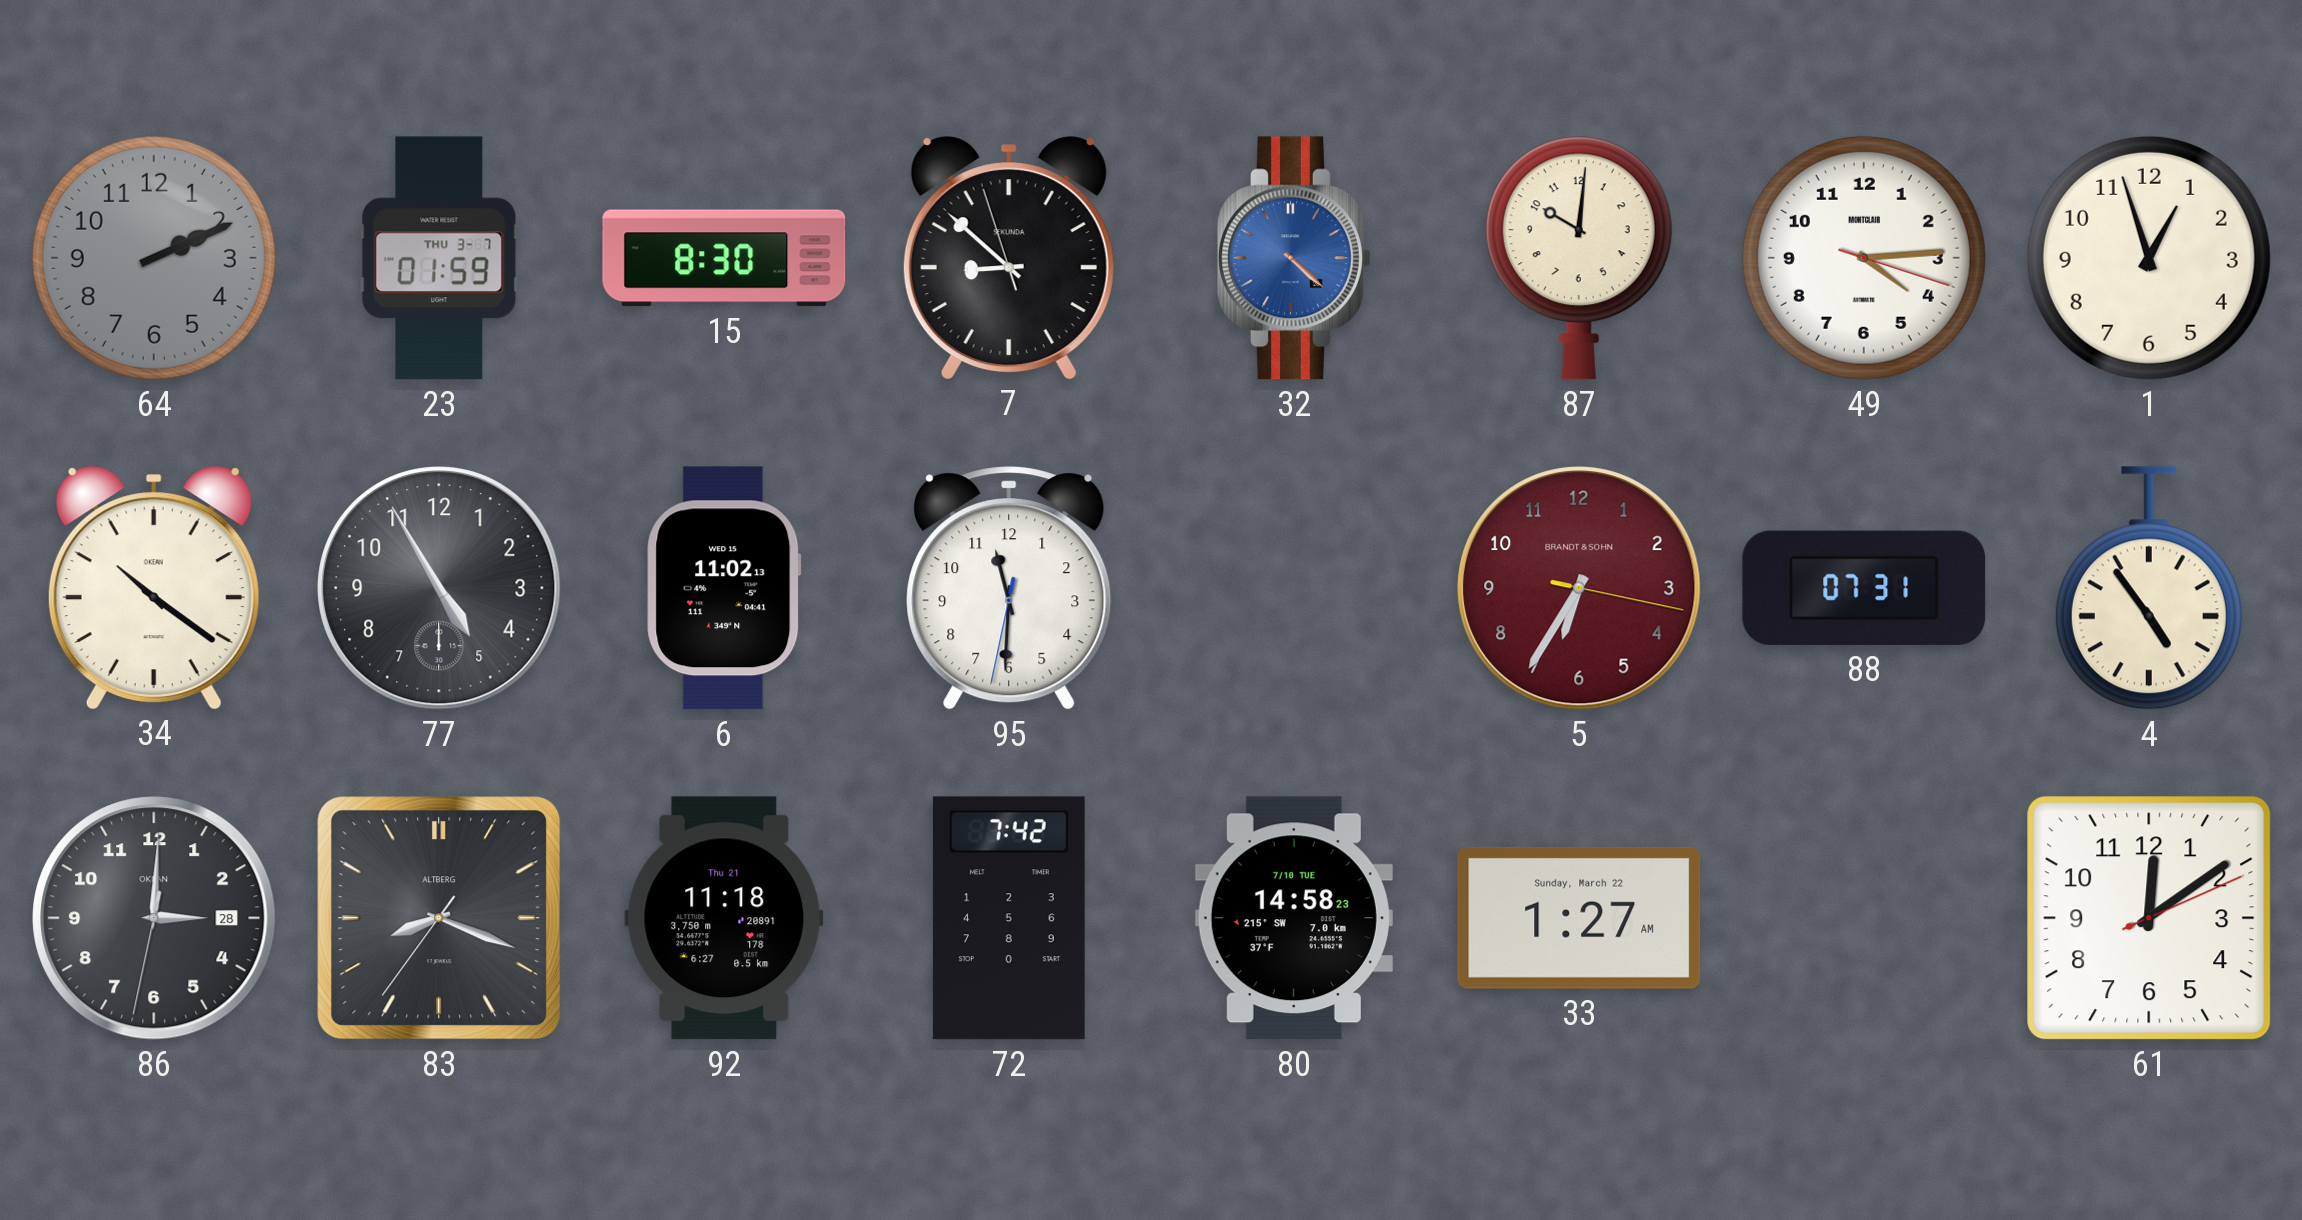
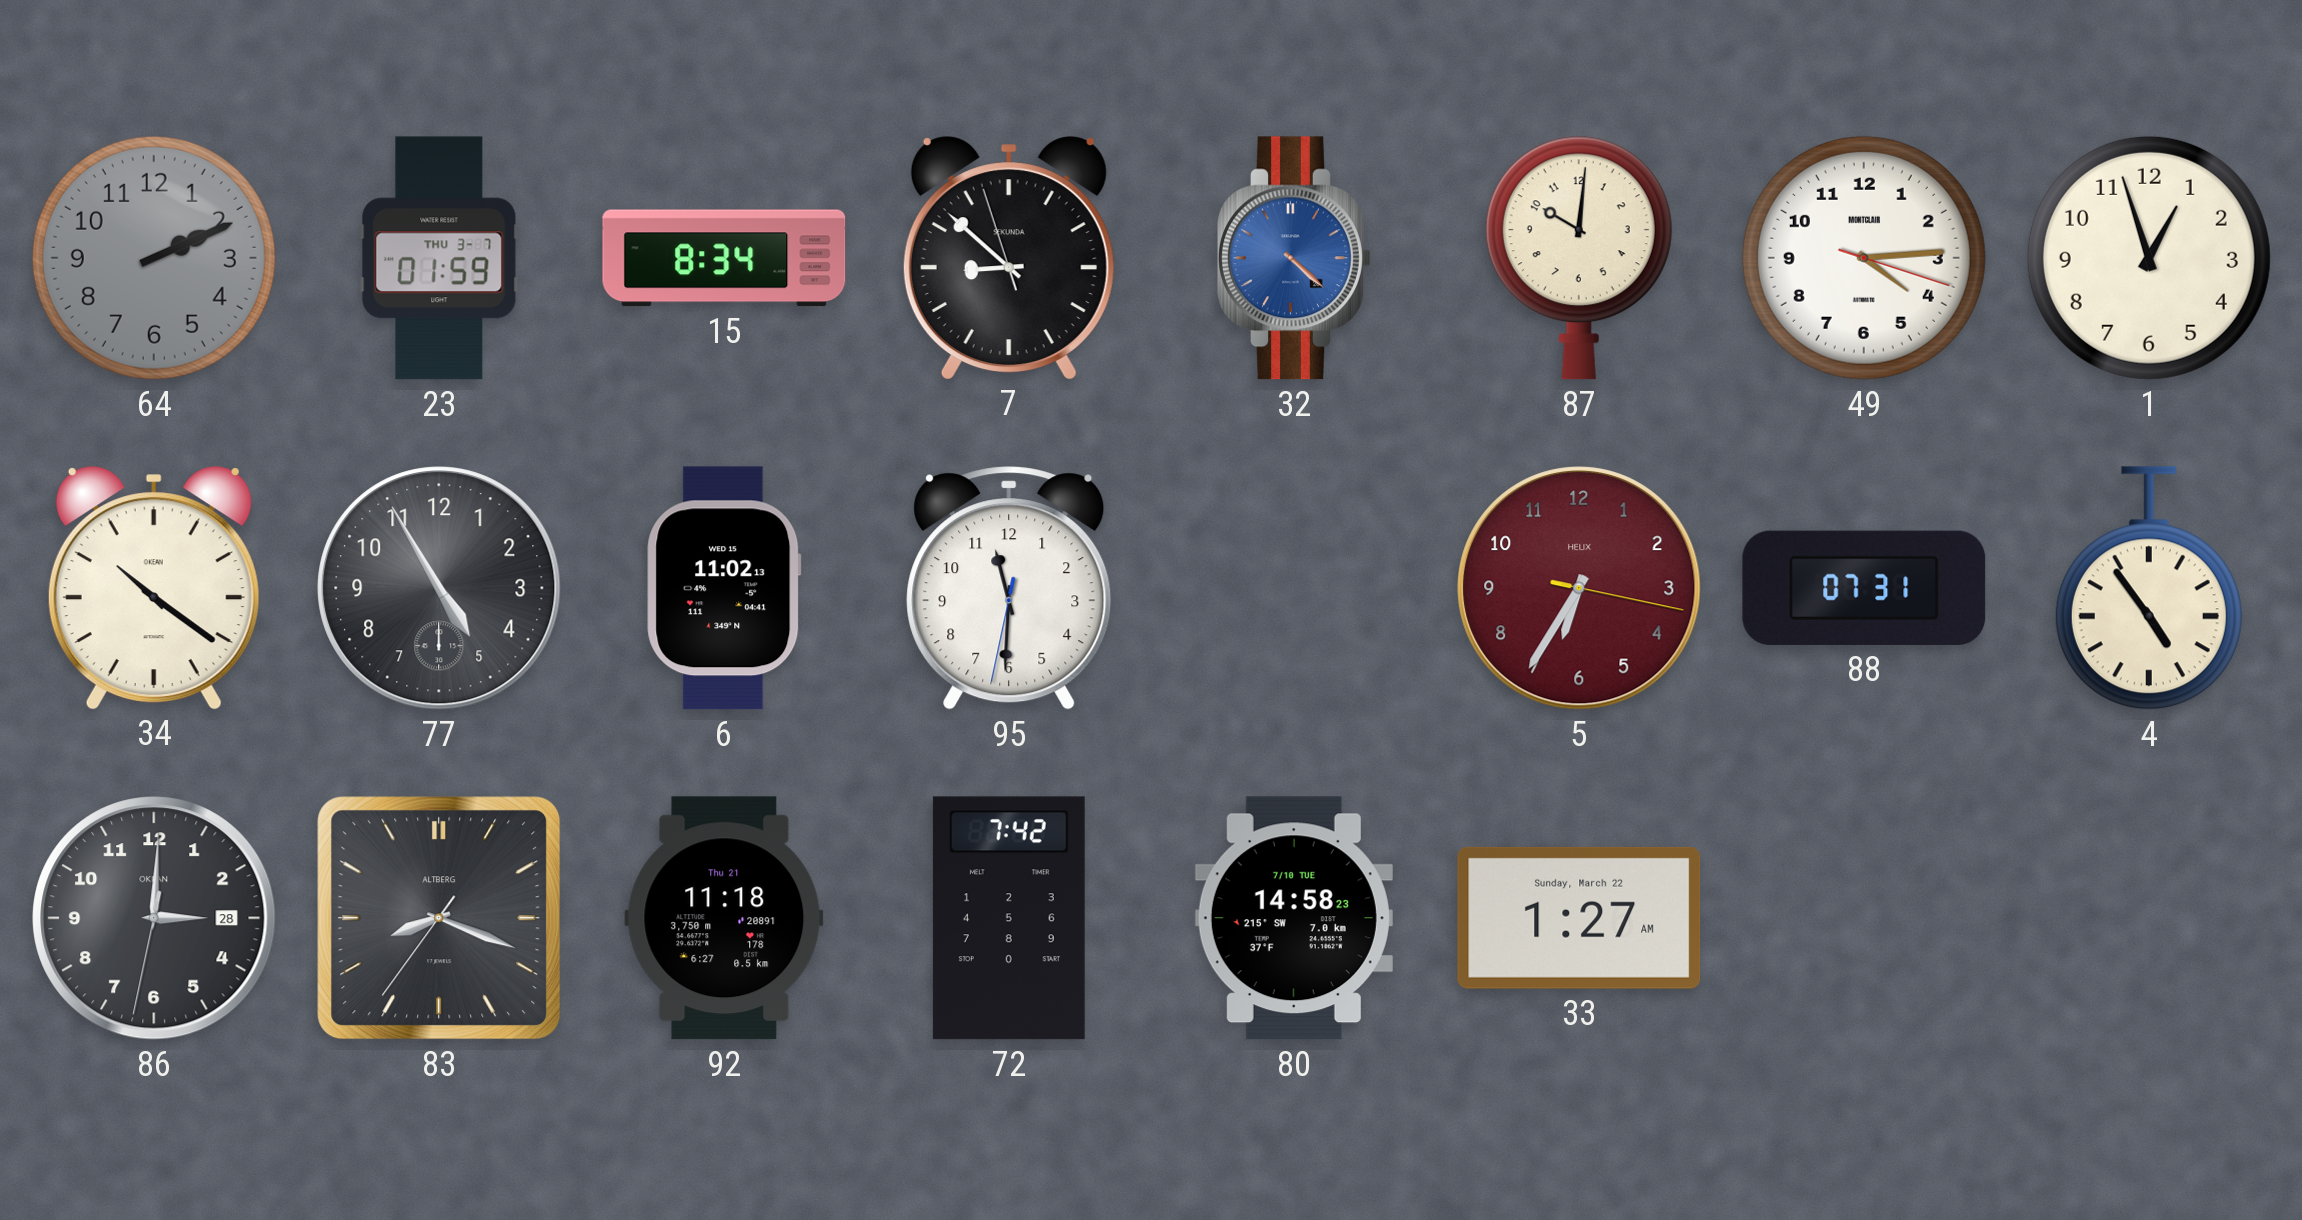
15: 8:30 -> 8:34 (724, 258)
5 brand: BRANDT & SOHN -> HELIX (1579, 588)
61: 12:09 -> none (2149, 918)
